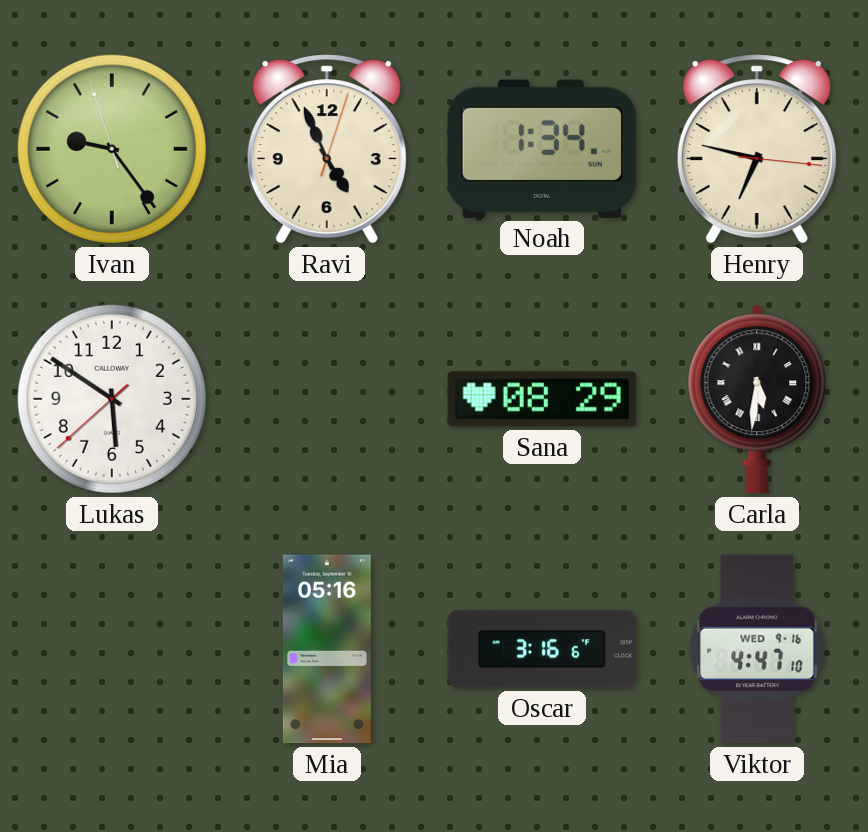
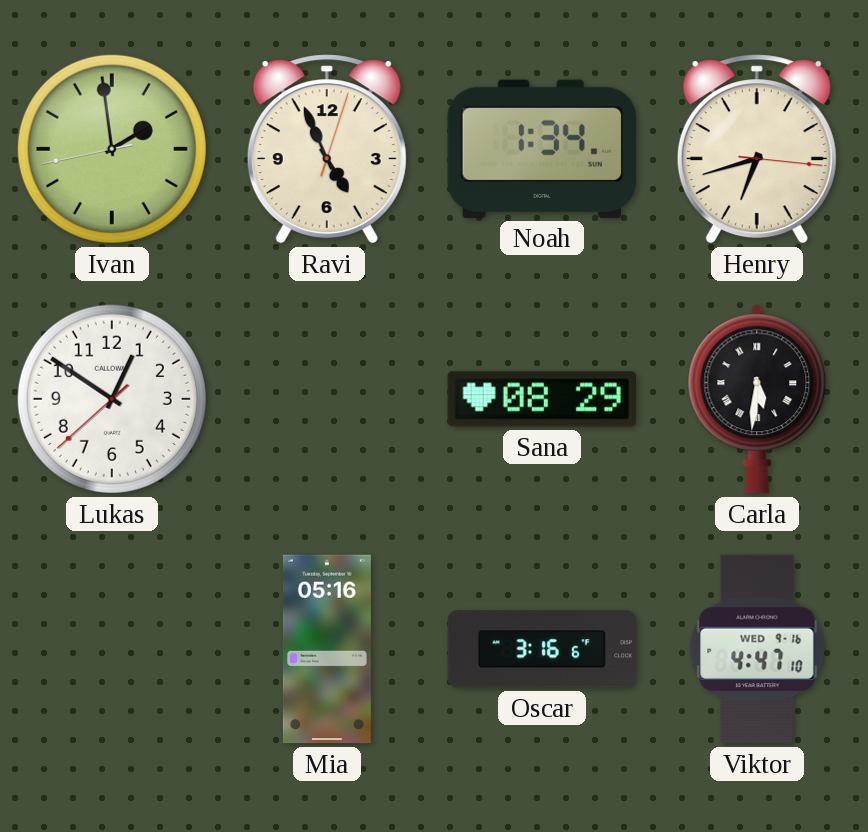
Ivan: 9:23 -> 1:58 (112, 149)
Henry: 6:47 -> 6:42 (757, 149)
Lukas: 5:50 -> 12:50 (112, 399)
